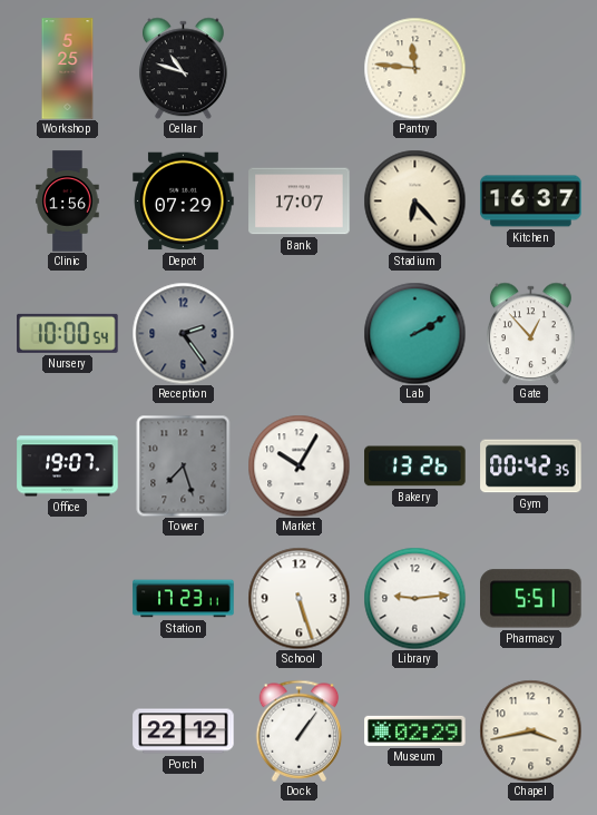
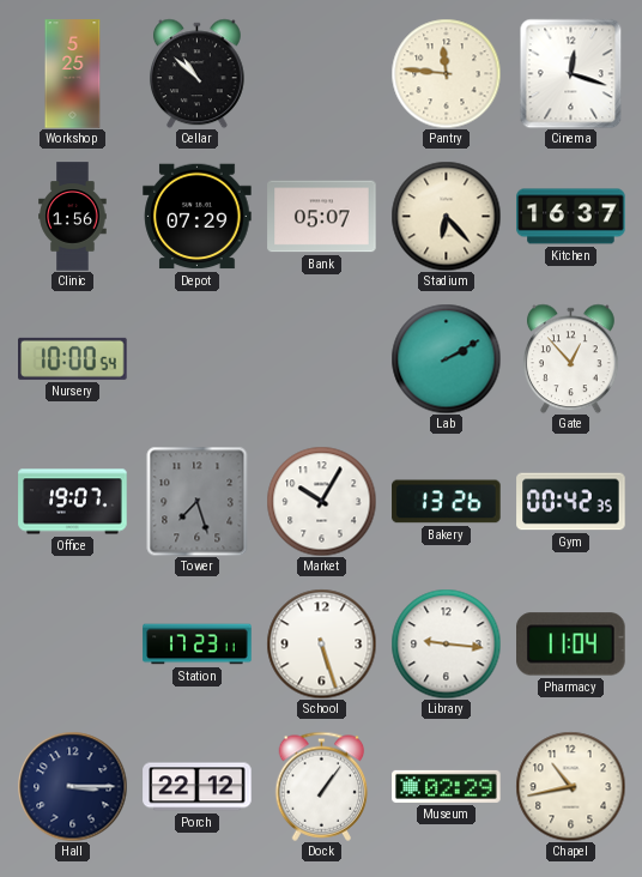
Cellar: 10:48 -> 10:52 (198, 73)
Cinema: none -> 12:18 (571, 73)
Bank: 17:07 -> 05:07 (322, 217)
Reception: 2:24 -> none (183, 333)
Library: 9:14 -> 9:16 (446, 643)
Pharmacy: 5:51 -> 11:04 (571, 645)
Hall: none -> 3:15 (72, 786)
Chapel: 3:43 -> 10:43 (570, 786)
